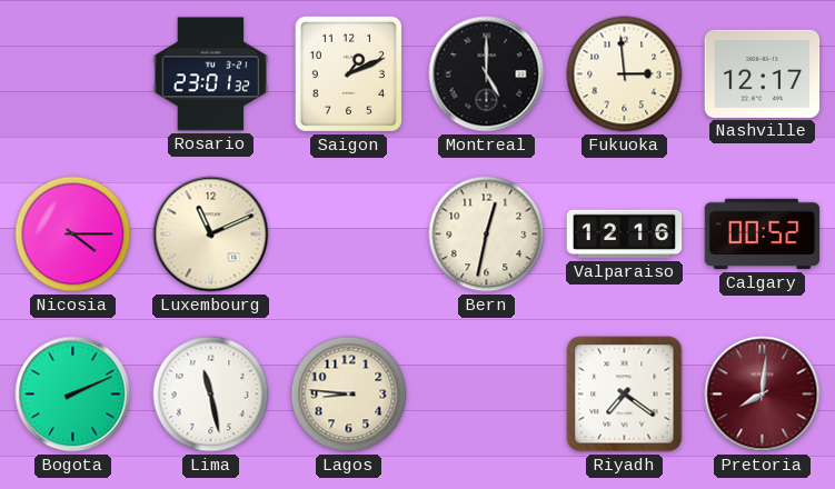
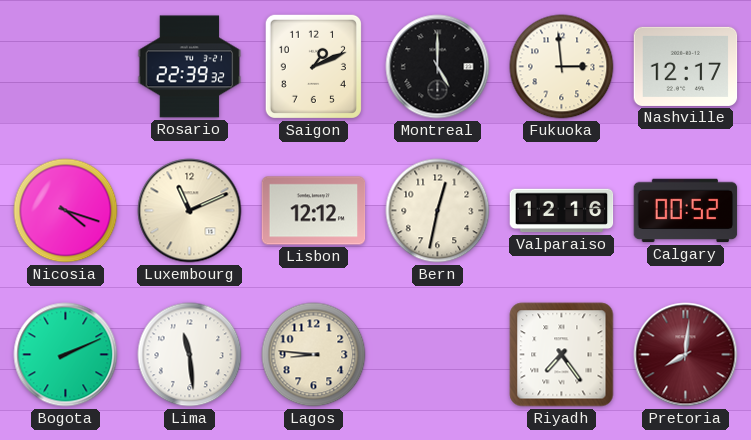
Rosario: 23:01 -> 22:39 (190, 67)
Nicosia: 4:15 -> 4:18 (66, 211)
Lisbon: none -> 12:12 (314, 211)
Lima: 11:28 -> 11:29 (190, 355)
Riyadh: 7:21 -> 7:24 (562, 355)
